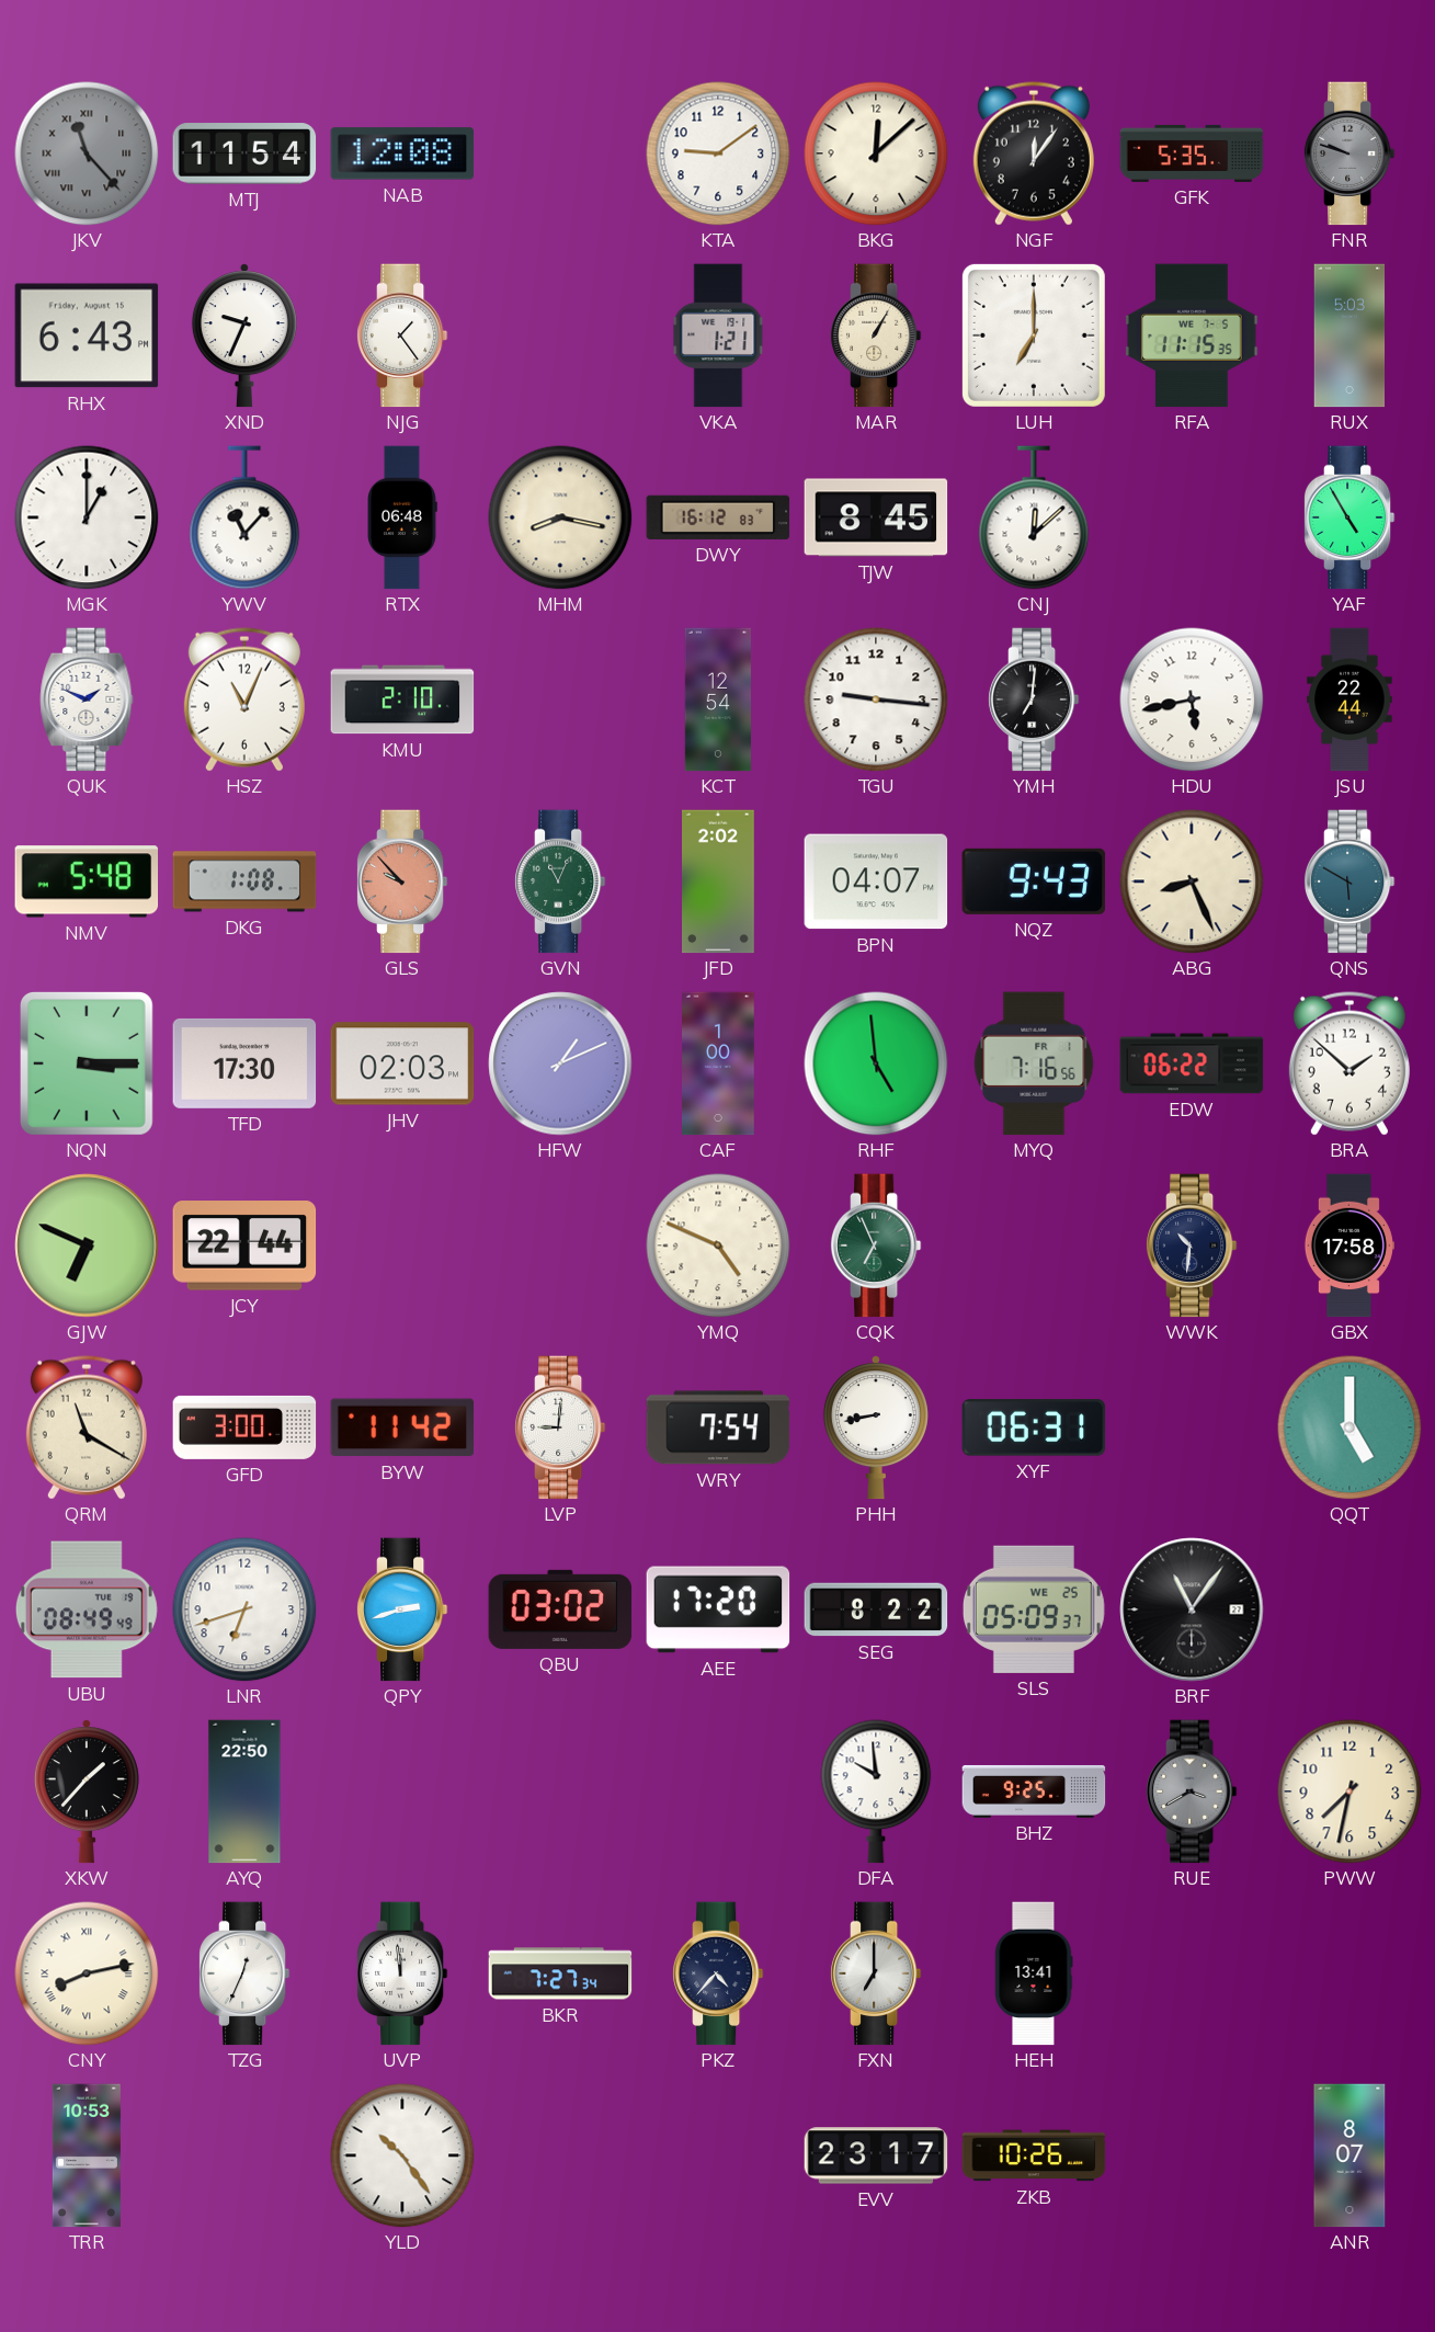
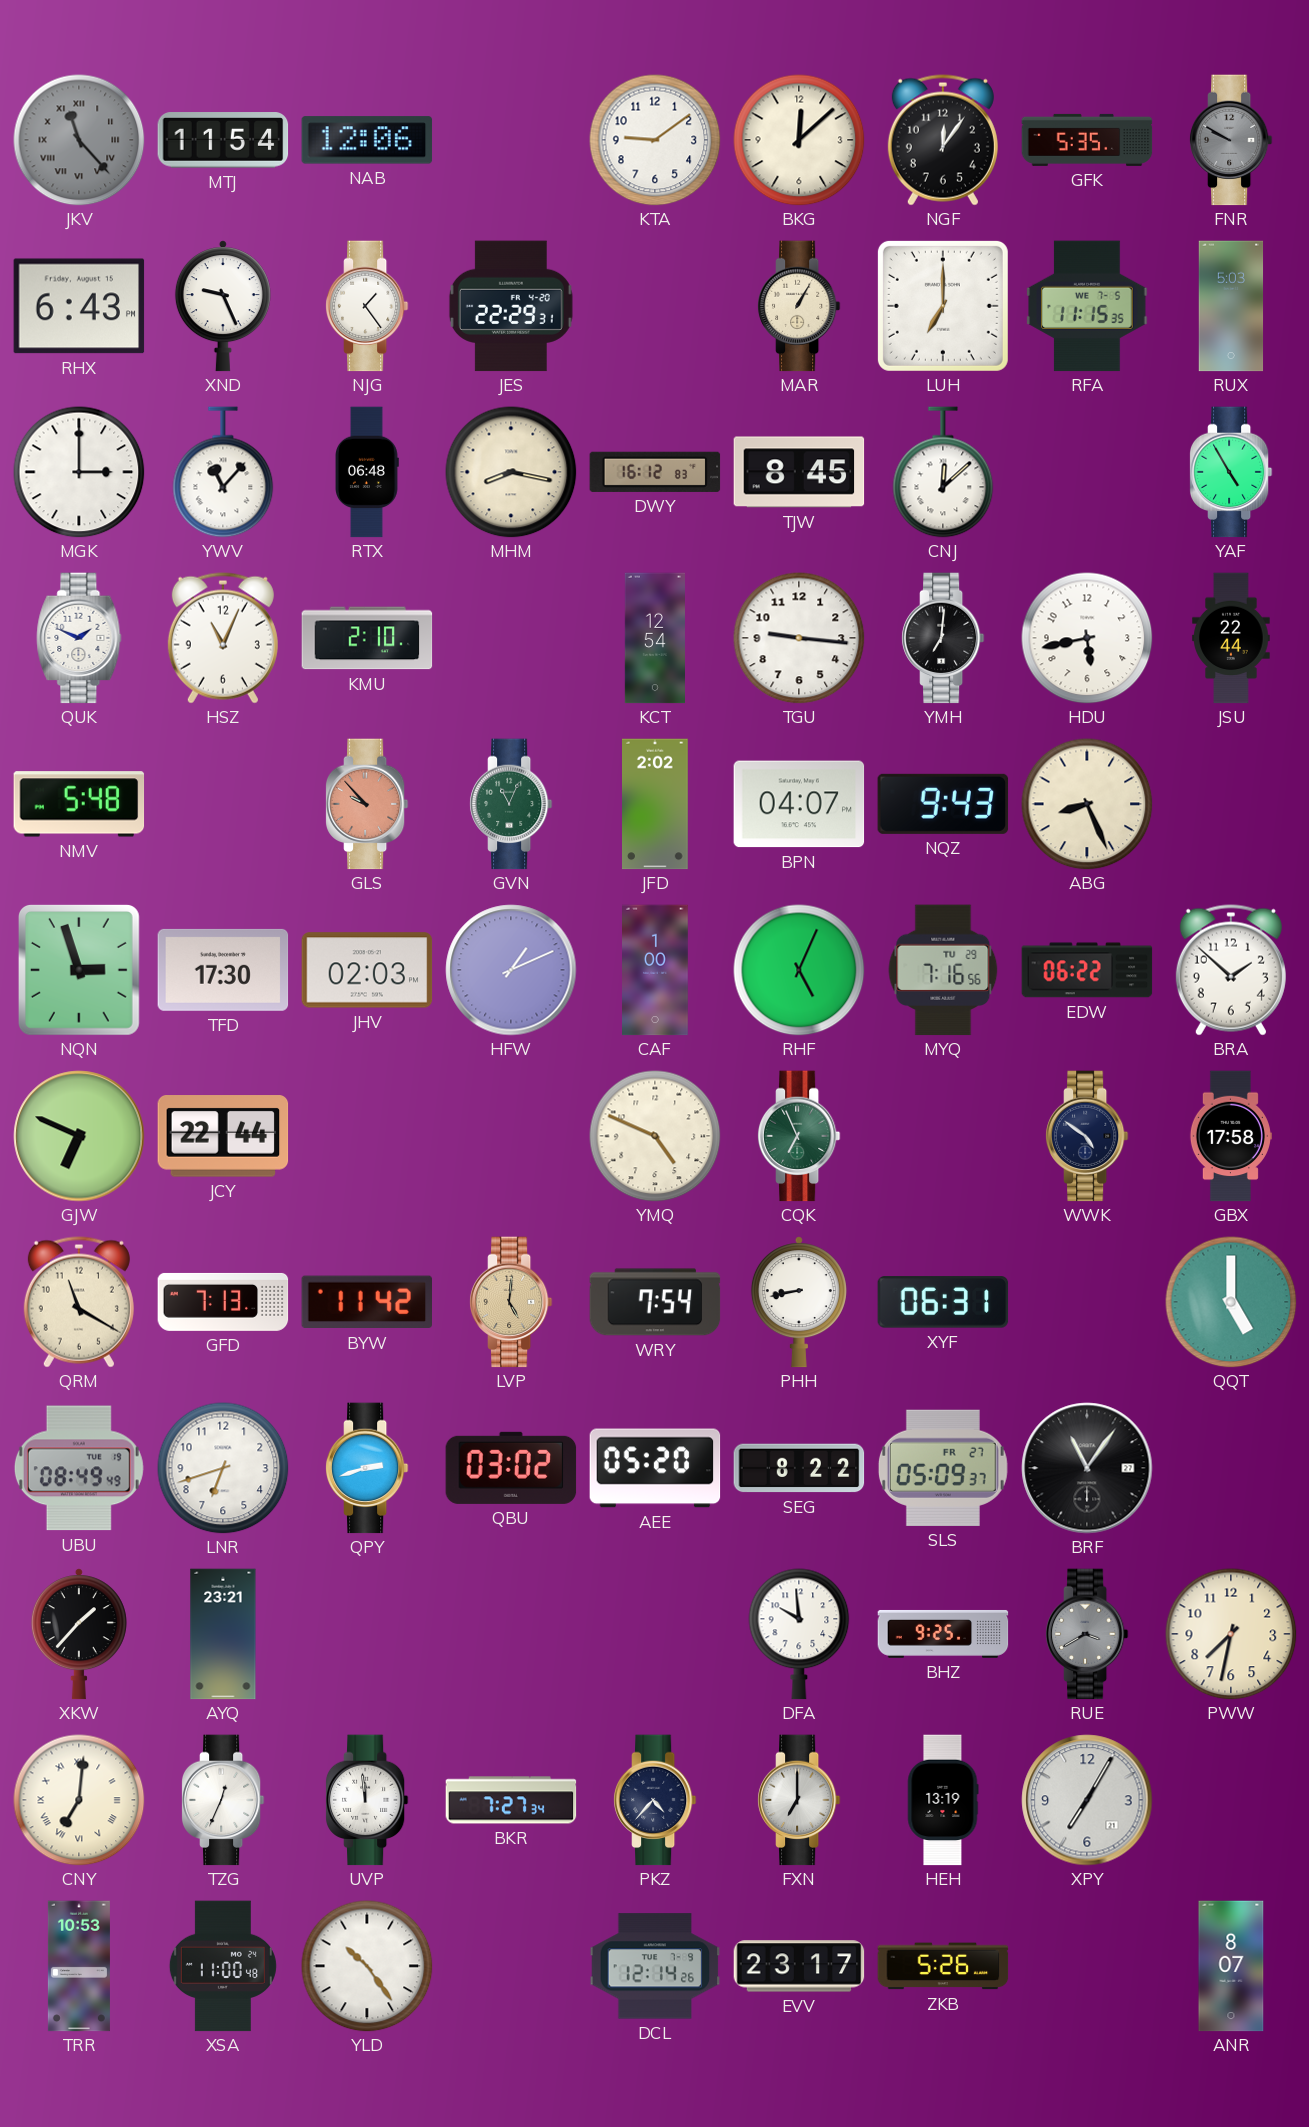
NAB: 12:08 -> 12:06 (367, 140)
FNR: 9:48 -> 9:50 (1231, 140)
XND: 9:34 -> 9:26 (223, 306)
JES: none -> 22:29 (511, 306)
VKA: 1:21 -> none (718, 335)
MGK: 1:00 -> 3:00 (79, 472)
DKG: 1:08 -> none (244, 881)
QNS: 5:50 -> none (1349, 881)
NQN: 3:15 -> 2:57 (79, 970)
RHF: 4:59 -> 5:04 (799, 970)
MYQ date: FR 1 -> TU 29 (943, 970)
WWK: 10:31 -> 4:51 (1087, 1136)
GFD: 3:00 -> 7:13 (223, 1302)
LVP: 9:01 -> 5:01 (511, 1302)
LVP dial: white -> champagne (511, 1302)
AEE: 17:20 -> 05:20 (655, 1468)
SLS date: WE 25 -> FR 27 (943, 1468)
AYQ: 22:50 -> 23:21 (223, 1634)
CNY: 8:13 -> 7:01 (79, 1800)
HEH: 13:41 -> 13:19 (943, 1800)
XPY: none -> 7:05 (1087, 1800)
XSA: none -> 11:00 (223, 1966)
DCL: none -> 12:14 (655, 1966)
ZKB: 10:26 -> 5:26 (943, 1966)
